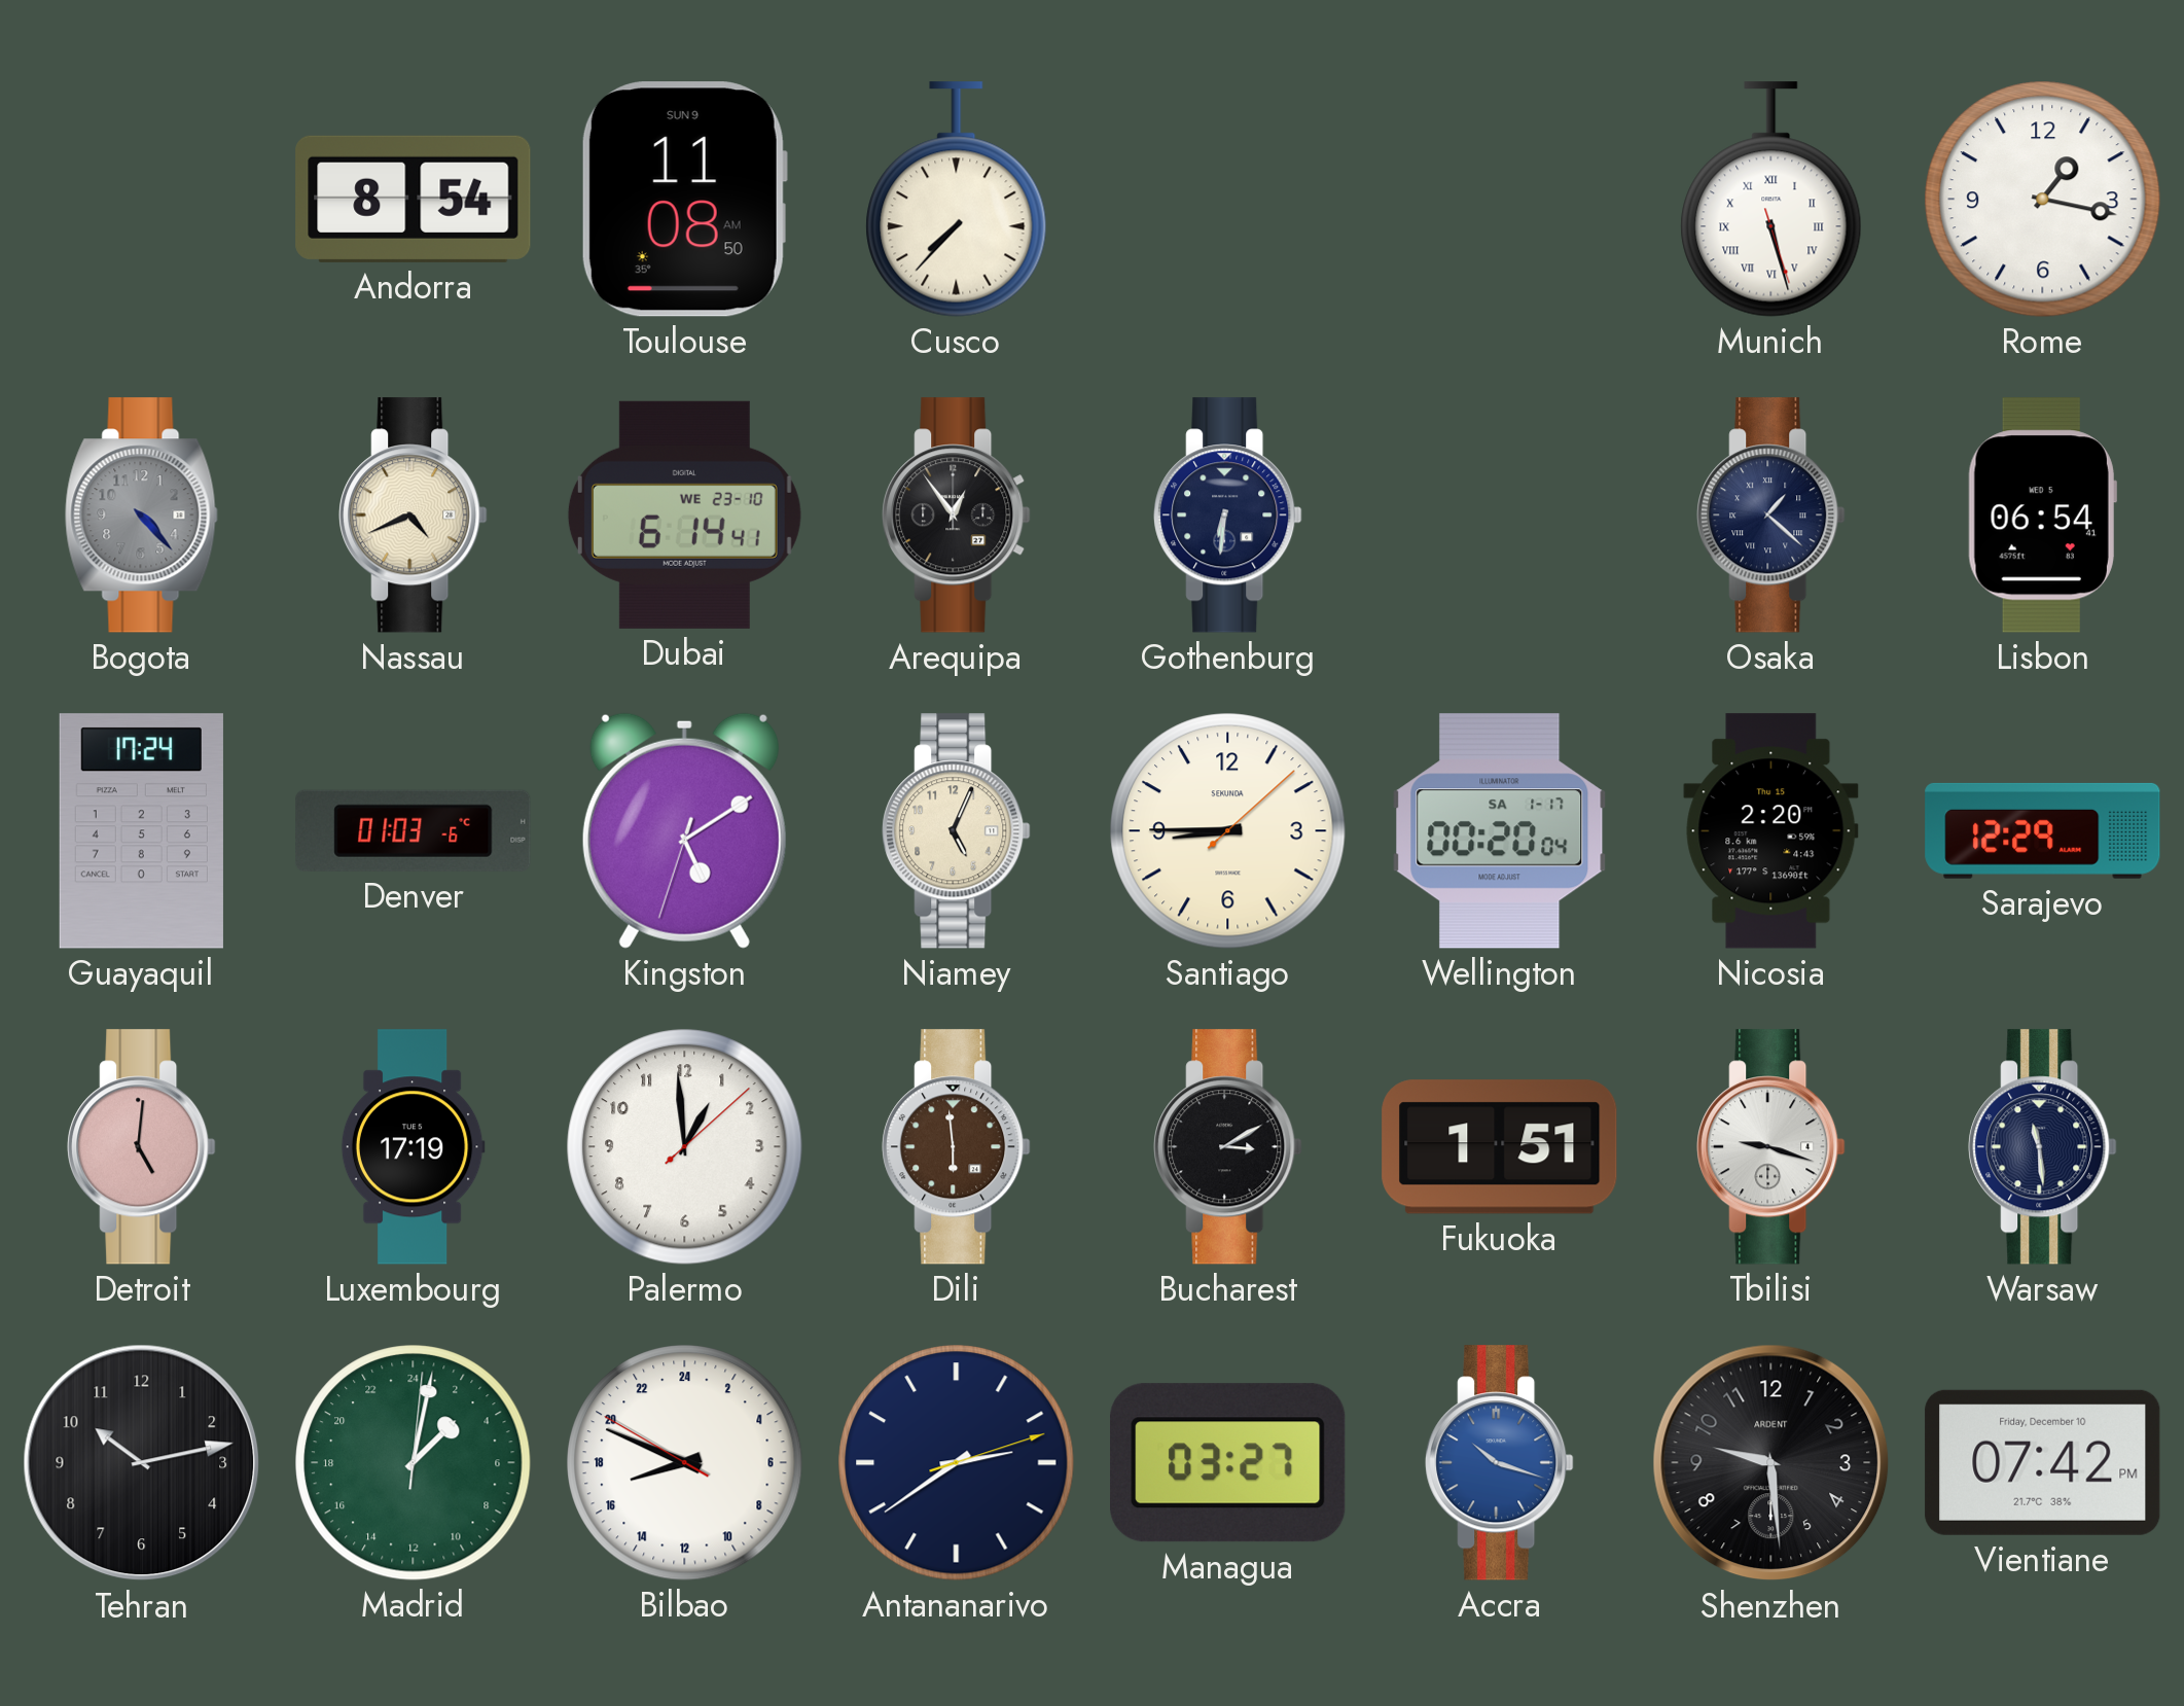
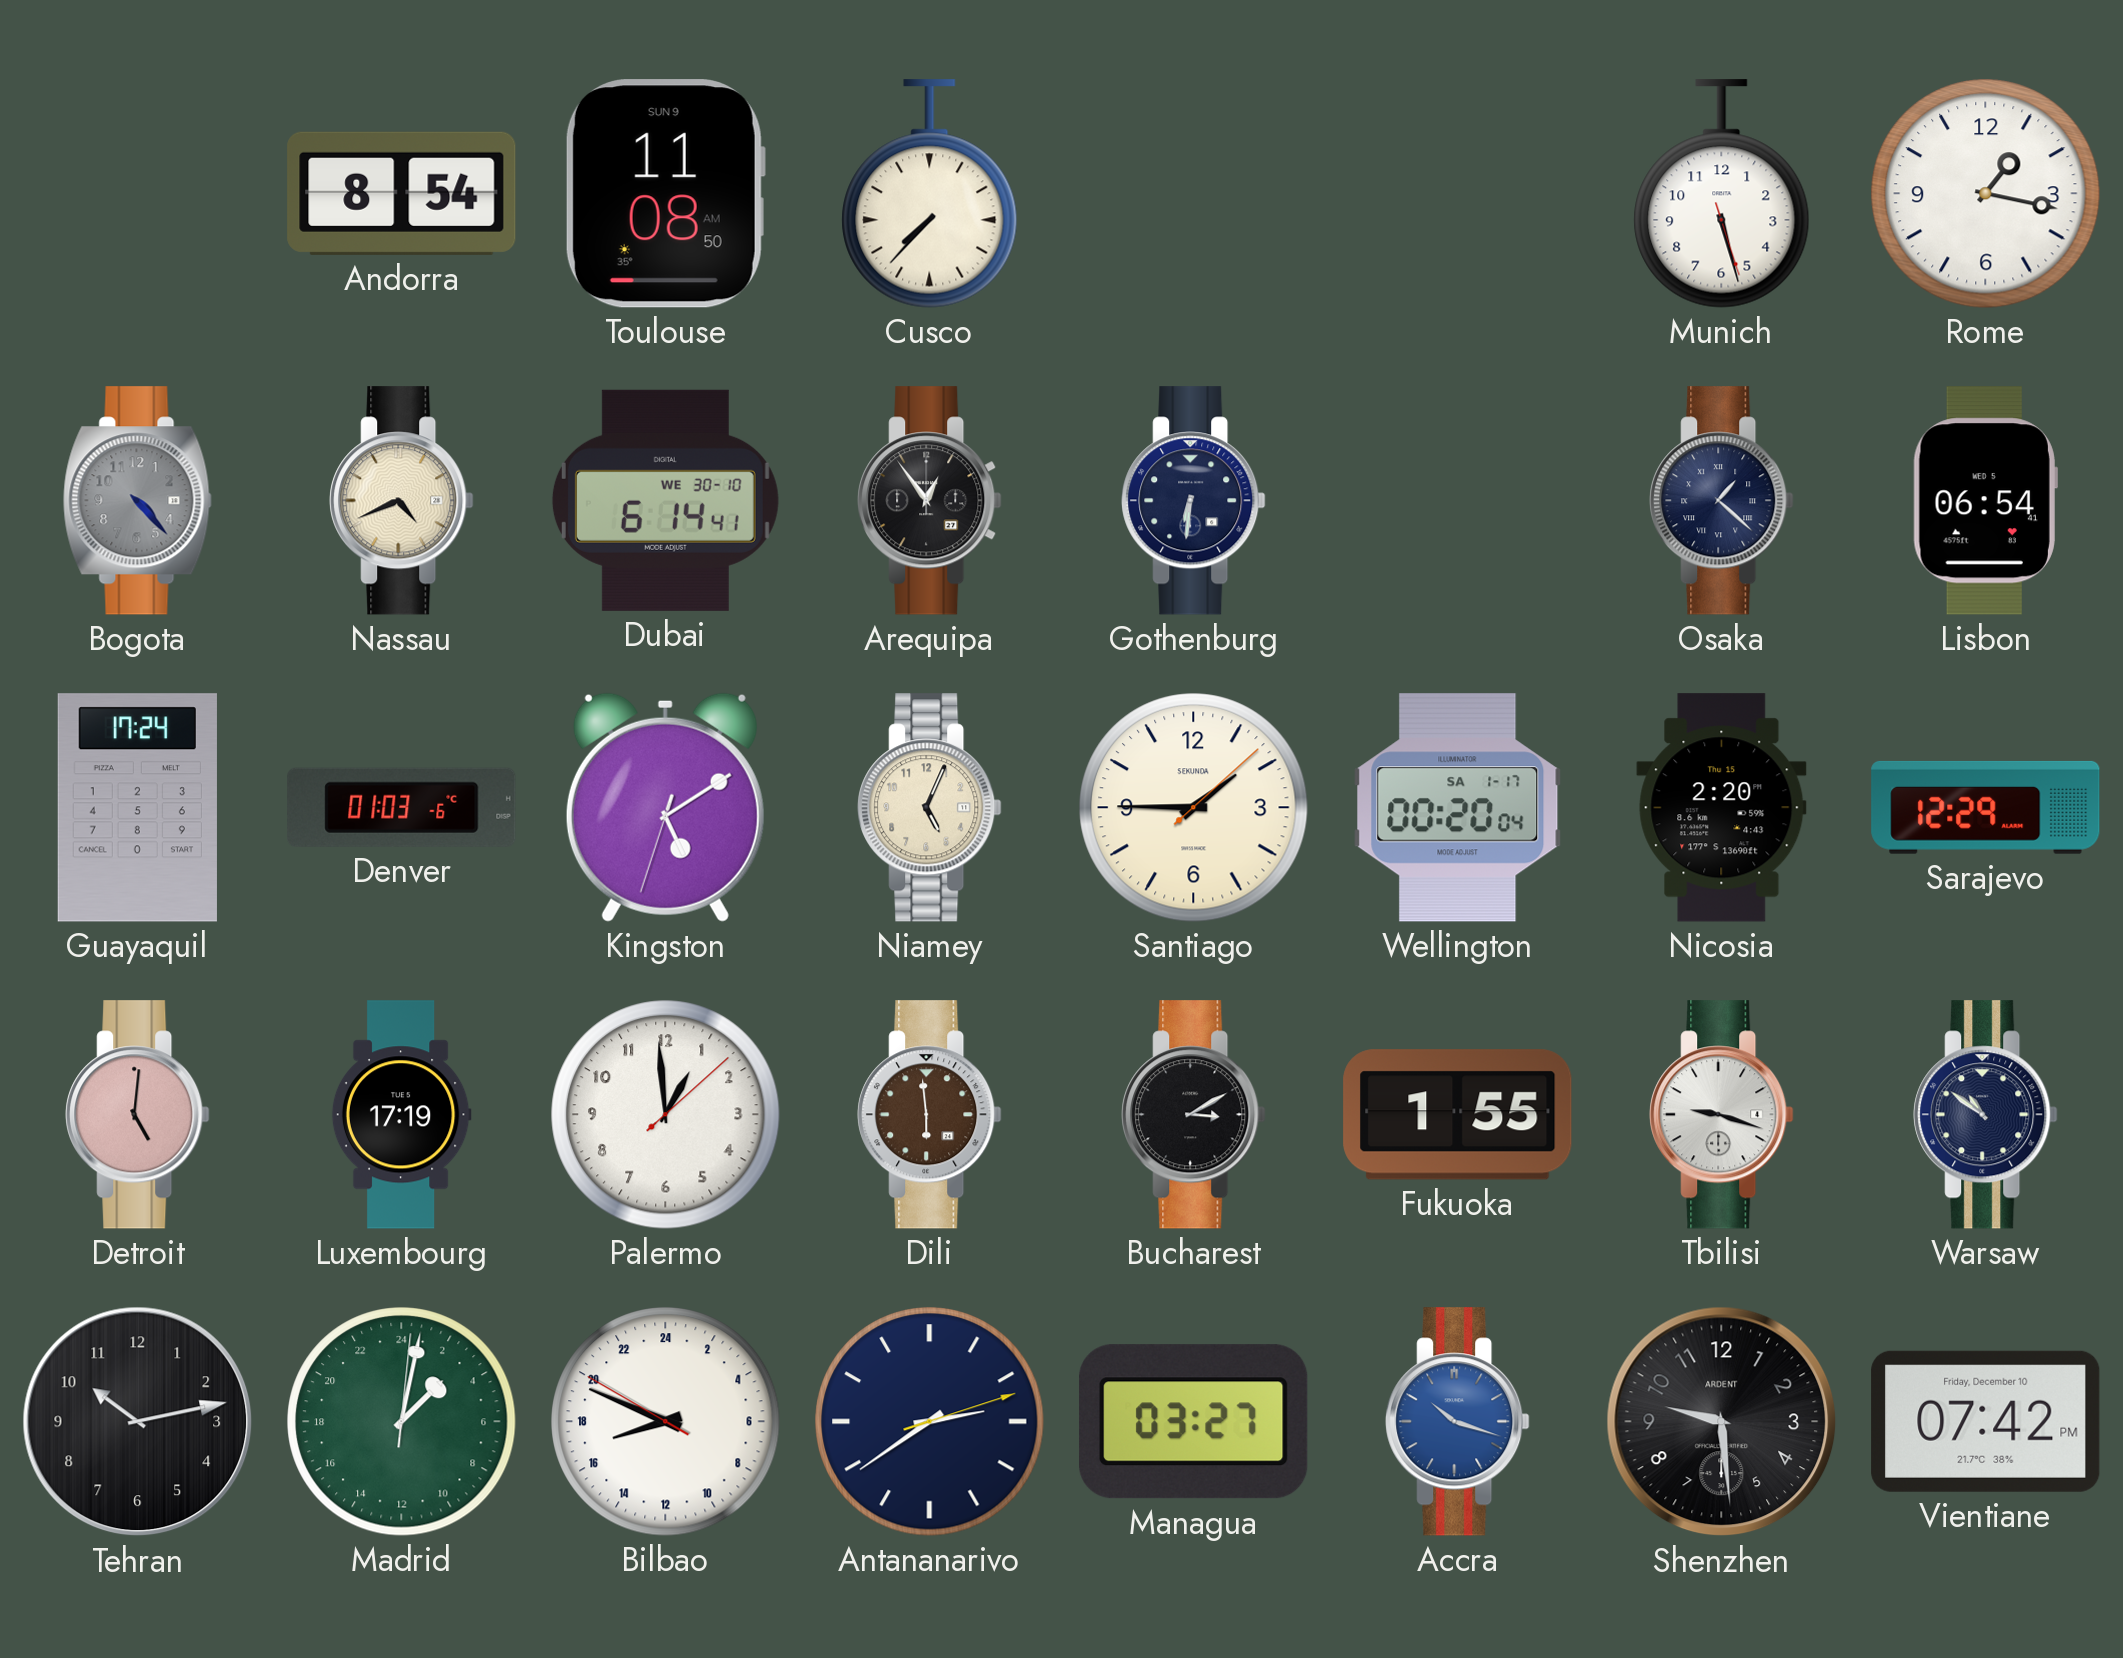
Munich numerals: Roman -> Arabic (1722, 194)
Dubai date: WE 23-10 -> WE 30-10 (665, 500)
Santiago: 8:45 -> 1:45 (1194, 808)
Fukuoka: 1:51 -> 1:55 (1458, 1115)
Warsaw: 11:29 -> 10:51 (1986, 1115)
